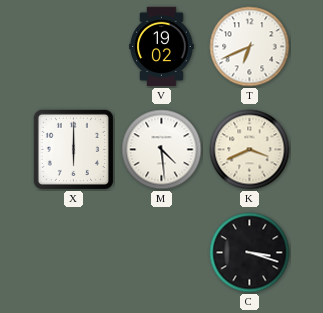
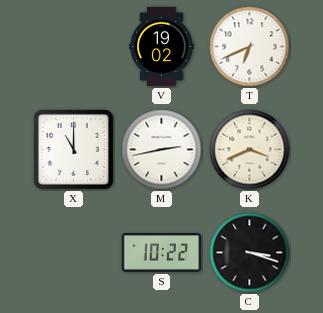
X: 6:00 -> 11:00 (73, 149)
M: 4:29 -> 2:43 (162, 150)
S: none -> 10:22 (162, 253)
